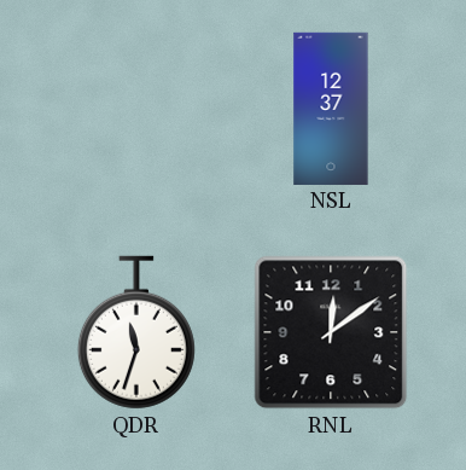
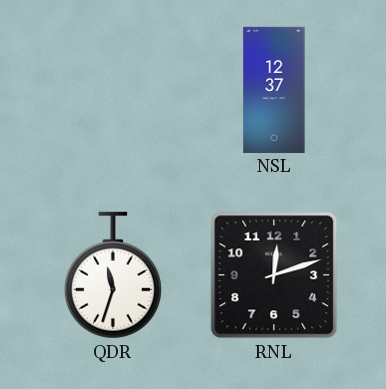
RNL: 12:09 -> 12:12 (274, 275)
